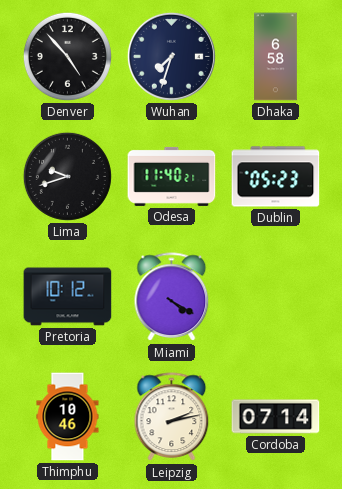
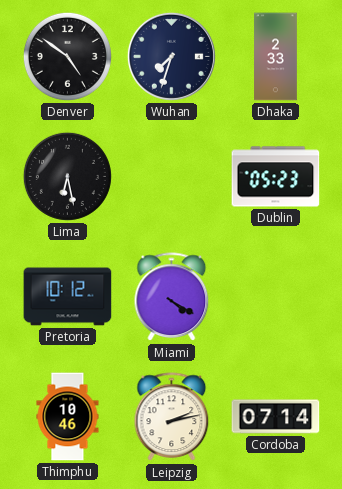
Denver: 4:53 -> 4:51 (67, 56)
Dhaka: 6:58 -> 2:33 (276, 57)
Lima: 9:42 -> 6:28 (67, 176)
Odesa: 11:40 -> none (172, 176)
